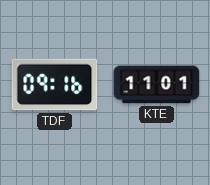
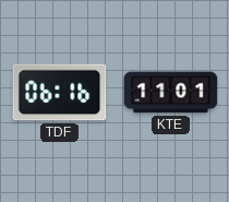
TDF: 09:16 -> 06:16 (60, 93)
